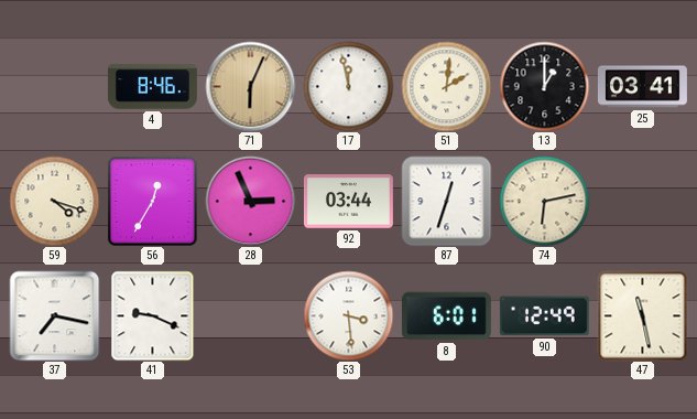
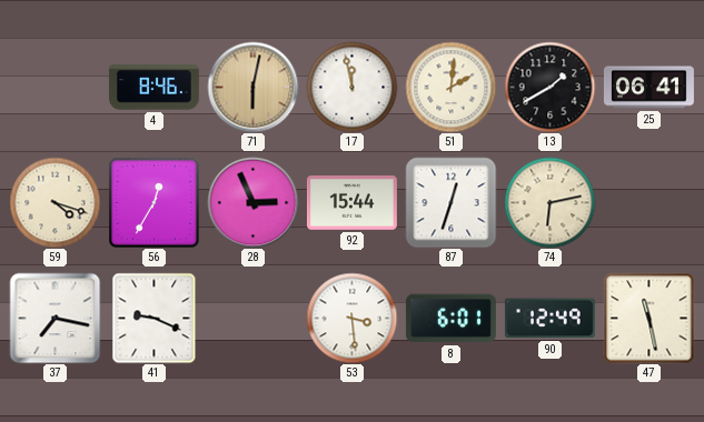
71: 6:04 -> 6:02 (252, 87)
13: 1:00 -> 1:40 (549, 87)
25: 03:41 -> 06:41 (648, 88)
92: 03:44 -> 15:44 (351, 203)
